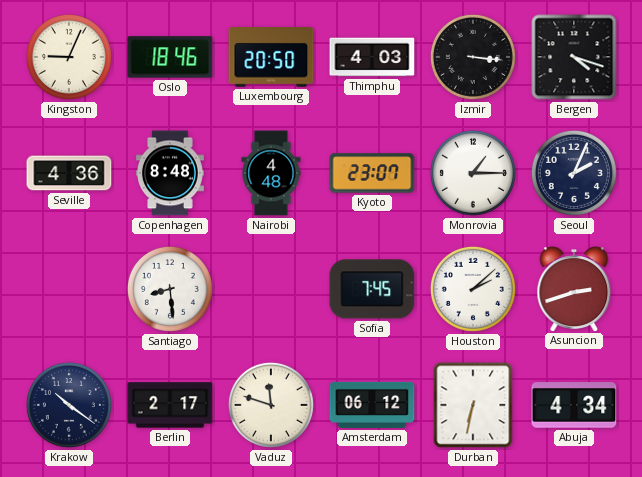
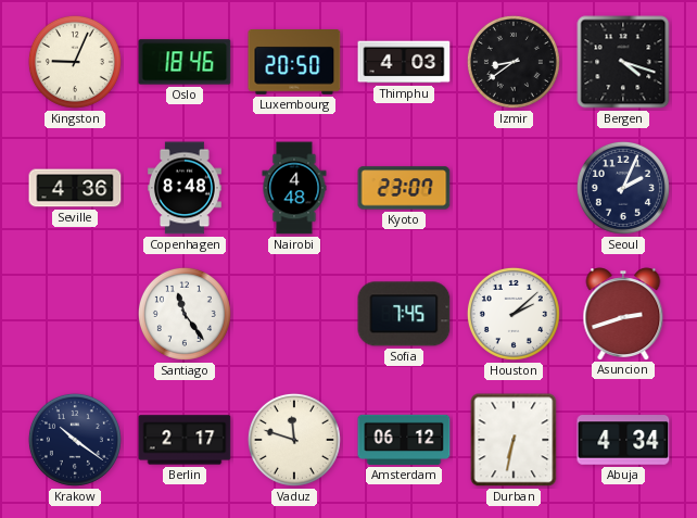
Izmir: 3:16 -> 8:39 (514, 62)
Monrovia: 1:15 -> none (473, 173)
Santiago: 8:29 -> 11:24 (185, 314)
